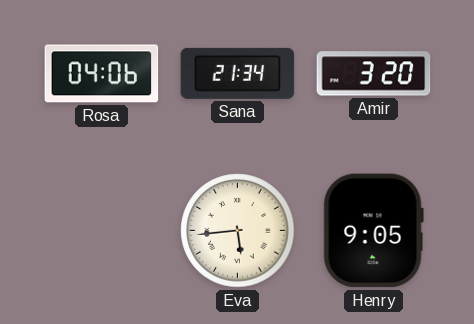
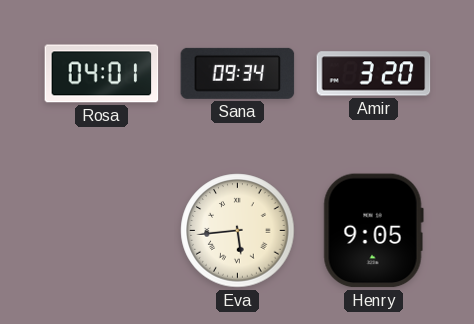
Rosa: 04:06 -> 04:01 (102, 74)
Sana: 21:34 -> 09:34 (238, 73)
